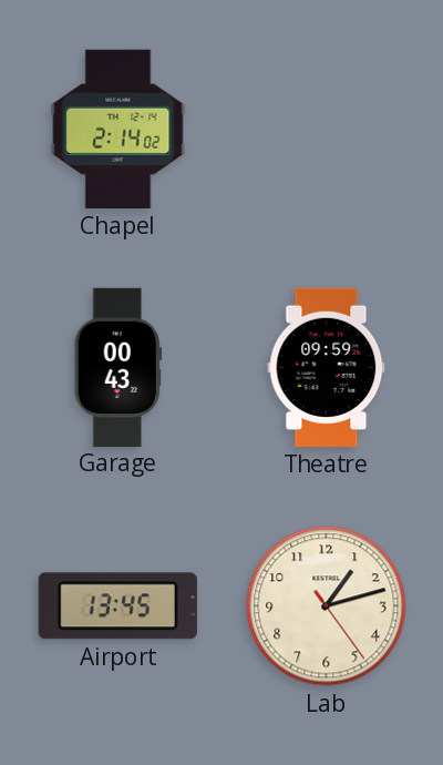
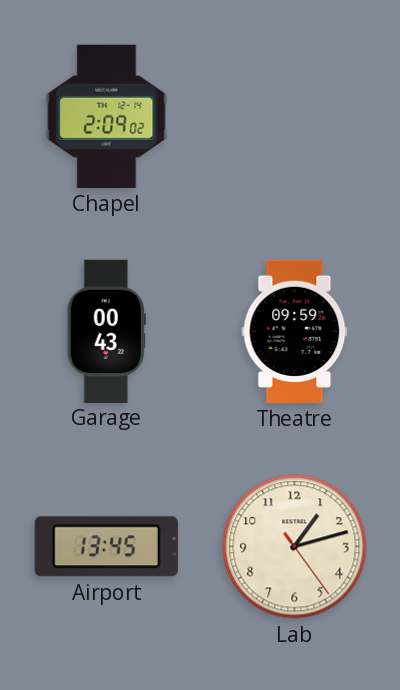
Chapel: 2:14 -> 2:09 (107, 116)
